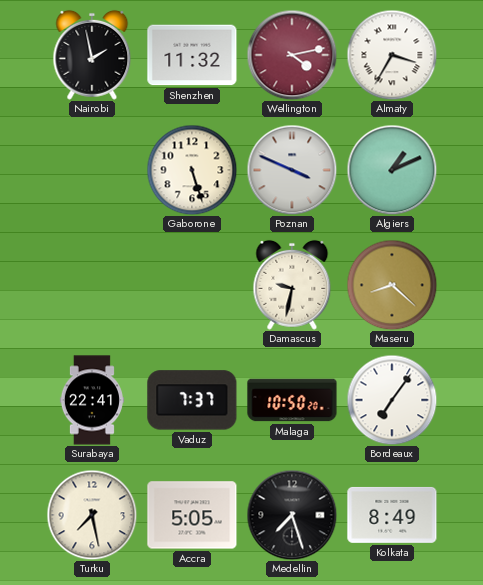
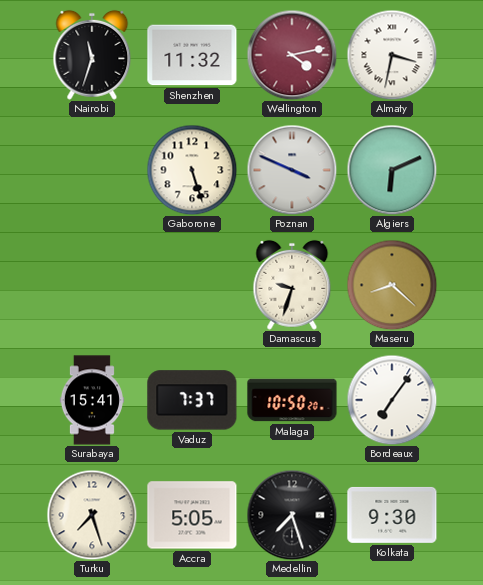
Nairobi: 1:58 -> 11:33 (92, 55)
Almaty: 3:35 -> 3:32 (392, 55)
Algiers: 1:11 -> 6:11 (392, 170)
Damascus: 9:32 -> 9:33 (292, 285)
Surabaya: 22:41 -> 15:41 (92, 400)
Turku: 7:28 -> 7:27 (92, 515)
Kolkata: 8:49 -> 9:30 (392, 515)
